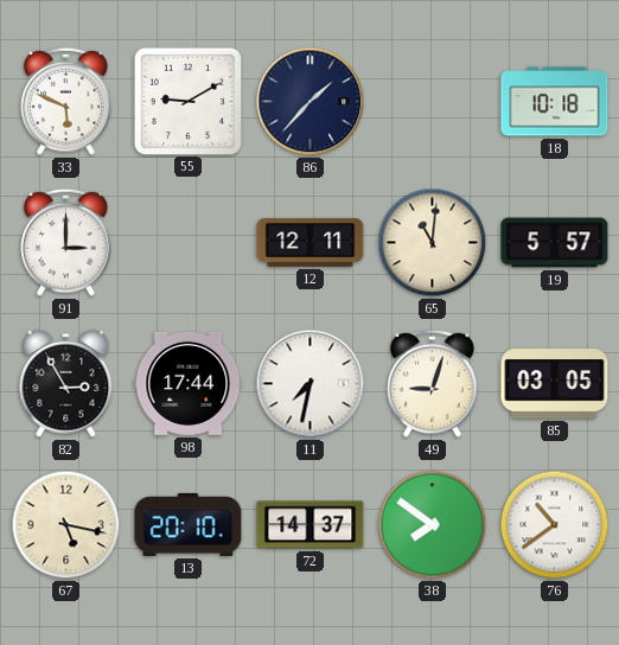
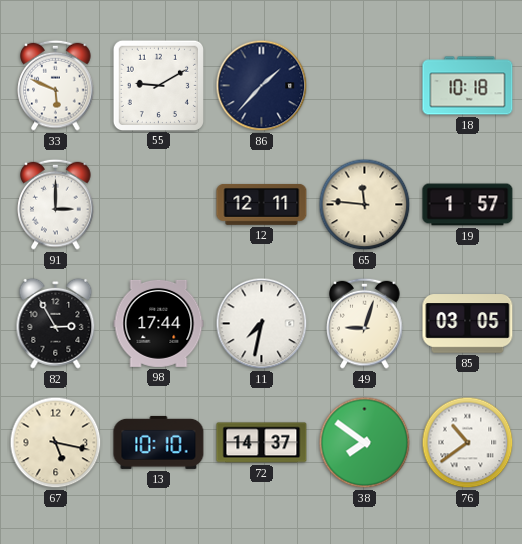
65: 11:01 -> 11:46 (365, 205)
19: 5:57 -> 1:57 (468, 205)
13: 20:10 -> 10:10 (159, 442)
